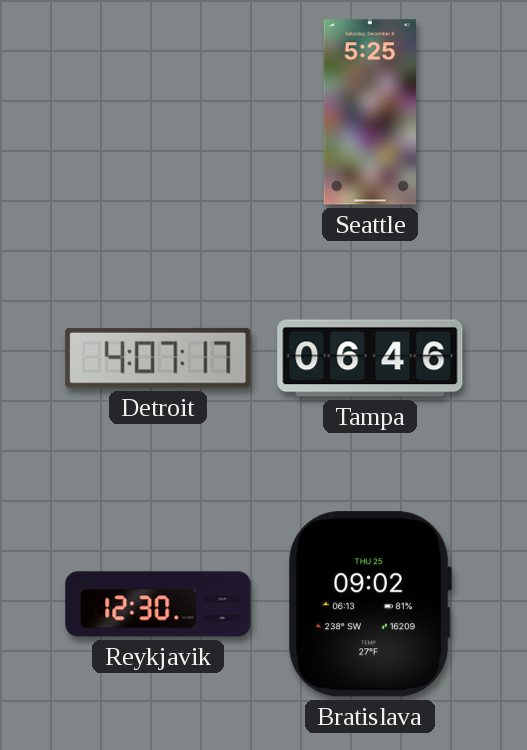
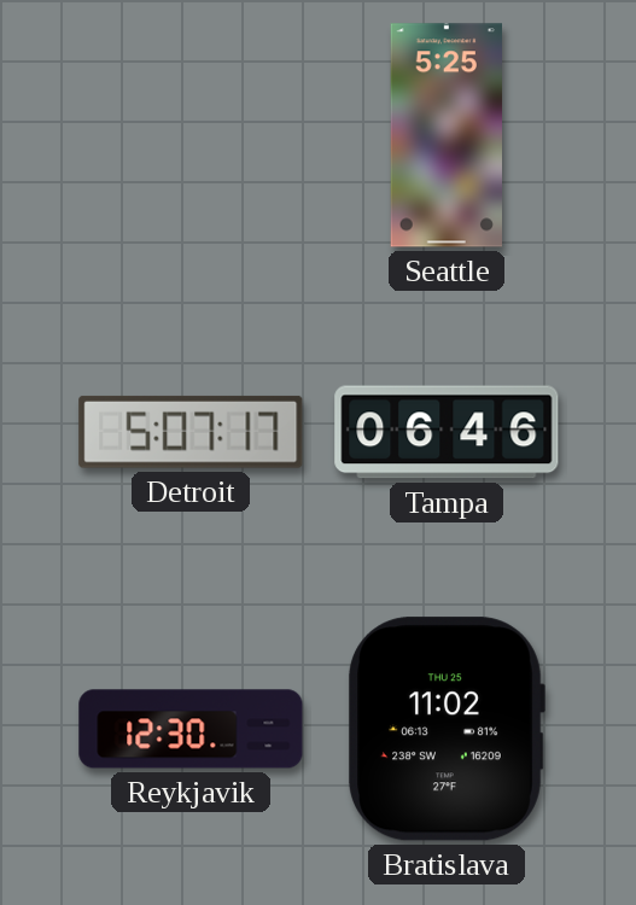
Detroit: 4:07 -> 5:07 (191, 432)
Bratislava: 09:02 -> 11:02 (447, 729)
